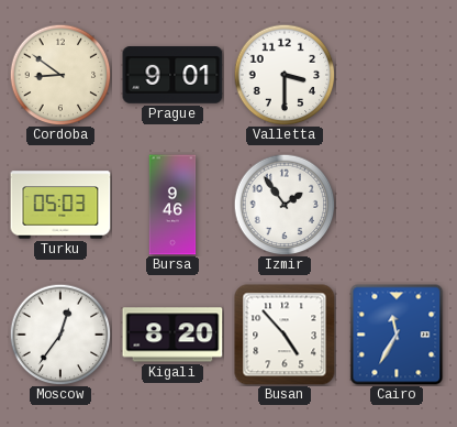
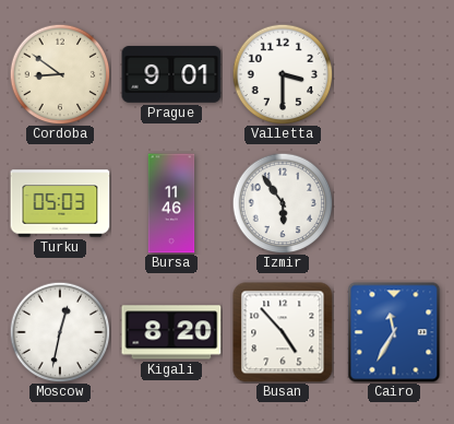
Bursa: 9:46 -> 11:46 (171, 203)
Izmir: 1:54 -> 5:54 (283, 203)
Moscow: 12:36 -> 12:32 (60, 332)
